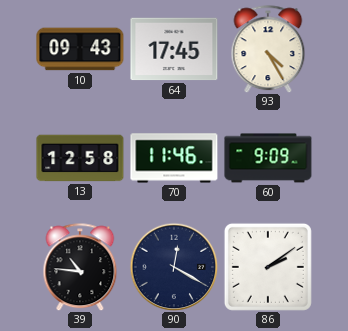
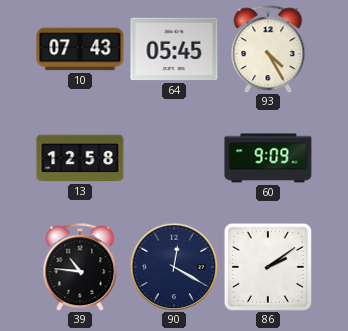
10: 09:43 -> 07:43 (80, 49)
64: 17:45 -> 05:45 (174, 49)
70: 11:46 -> none (174, 158)
